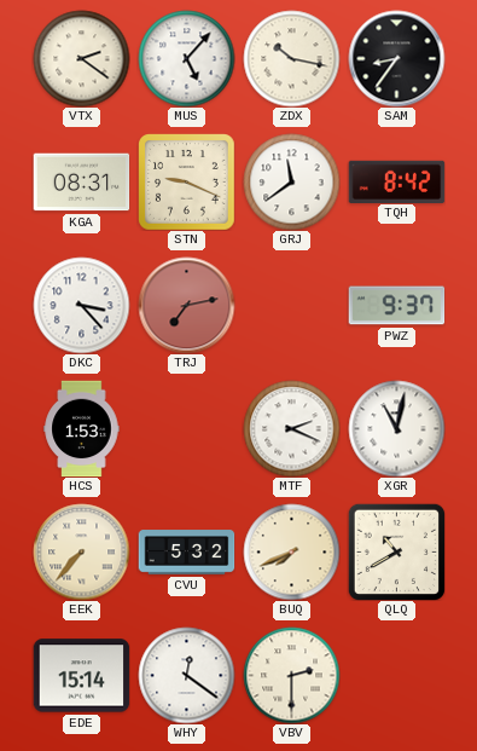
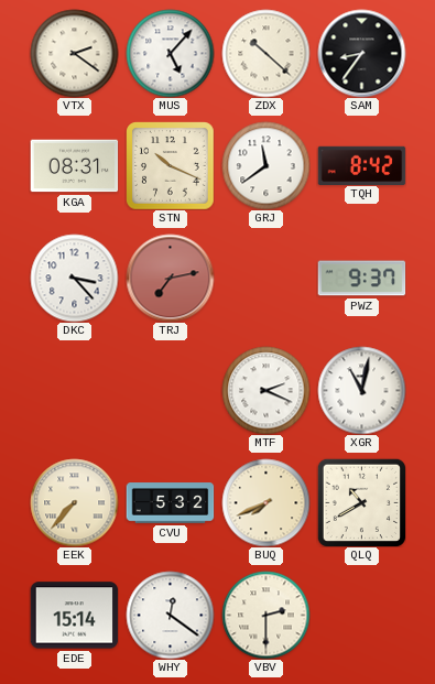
ZDX: 10:17 -> 10:22 (265, 53)
STN: 9:19 -> 10:19 (170, 165)
HCS: 1:53 -> none (82, 428)
